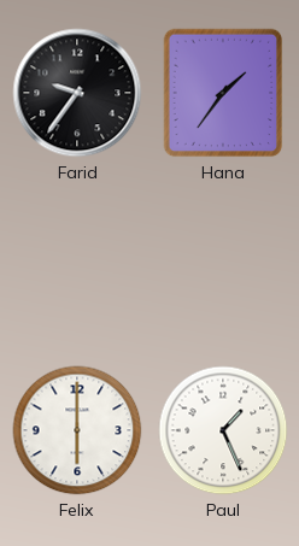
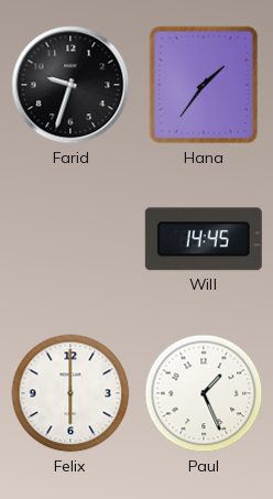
Farid: 9:36 -> 9:33 (70, 85)
Will: none -> 14:45 (204, 239)
